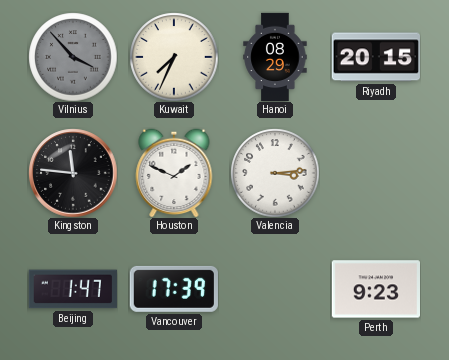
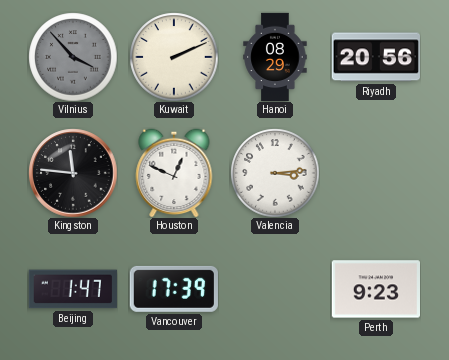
Kuwait: 7:34 -> 2:11 (174, 57)
Riyadh: 20:15 -> 20:56 (376, 57)
Houston: 1:49 -> 12:49 (174, 173)
